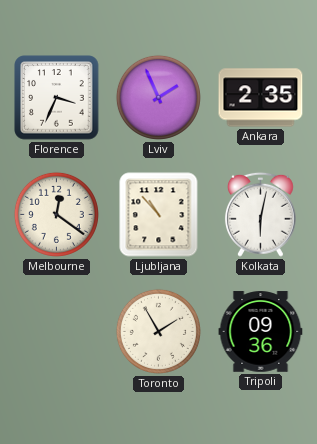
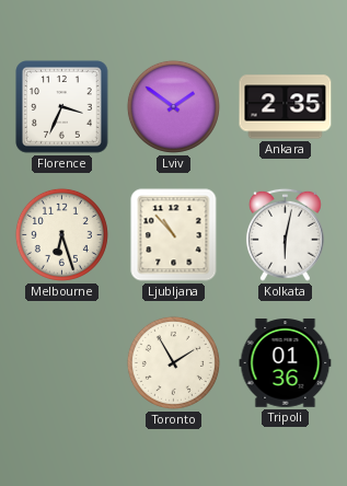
Lviv: 1:56 -> 1:51 (173, 106)
Melbourne: 12:21 -> 6:27 (61, 234)
Tripoli: 09:36 -> 01:36 (286, 363)
